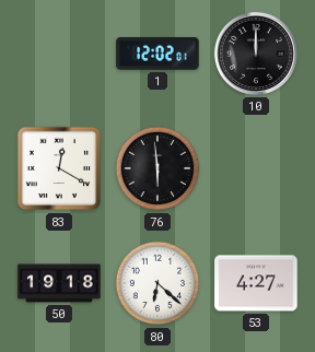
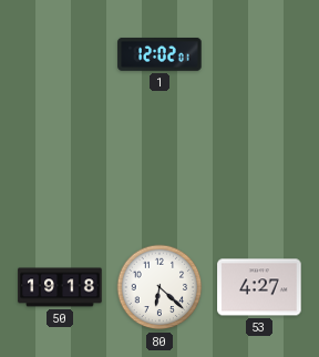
10: 12:00 -> none (256, 54)
83: 12:20 -> none (59, 168)
76: 5:59 -> none (157, 168)
